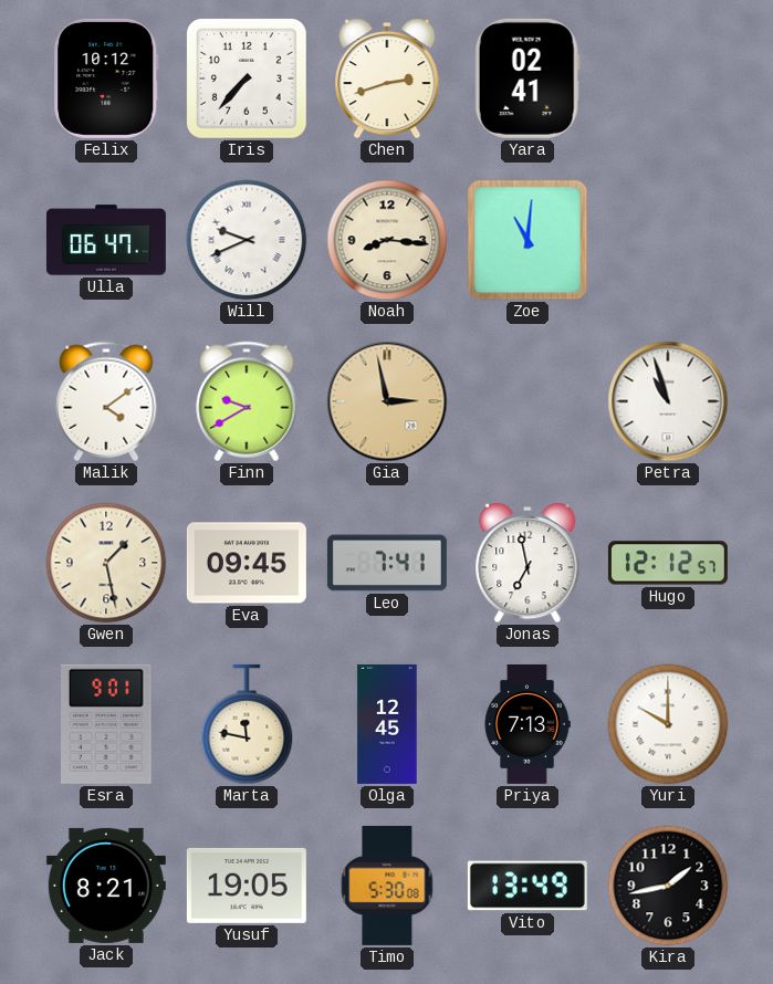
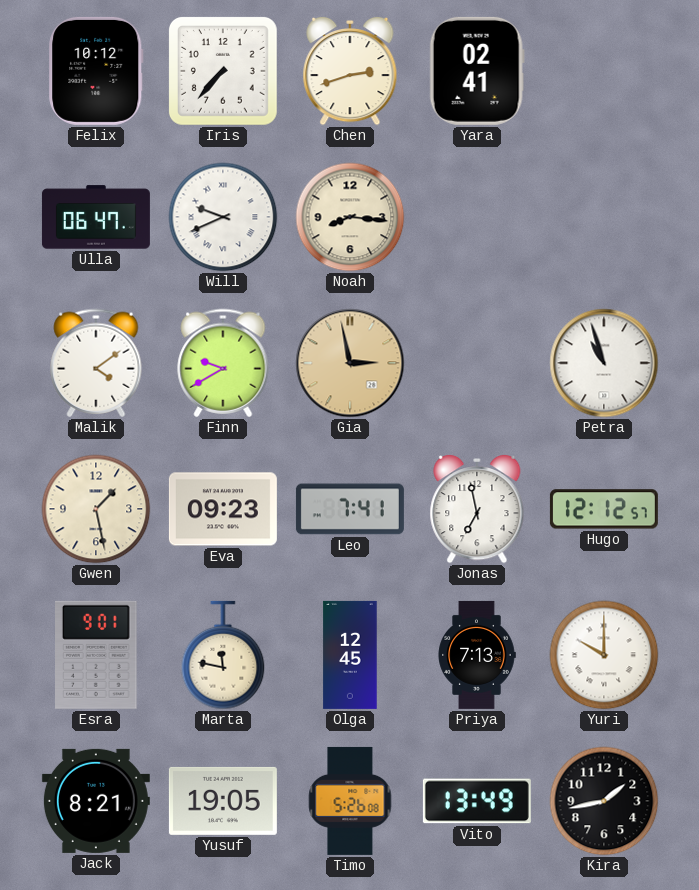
Zoe: 11:01 -> none (527, 240)
Eva: 09:45 -> 09:23 (223, 509)
Timo: 5:30 -> 5:26 (350, 801)
